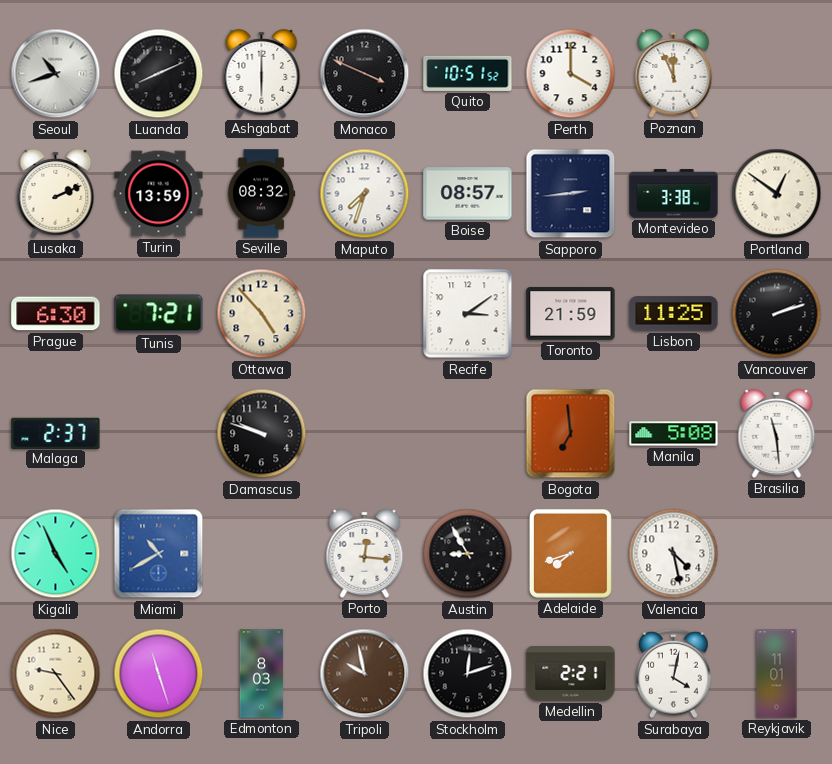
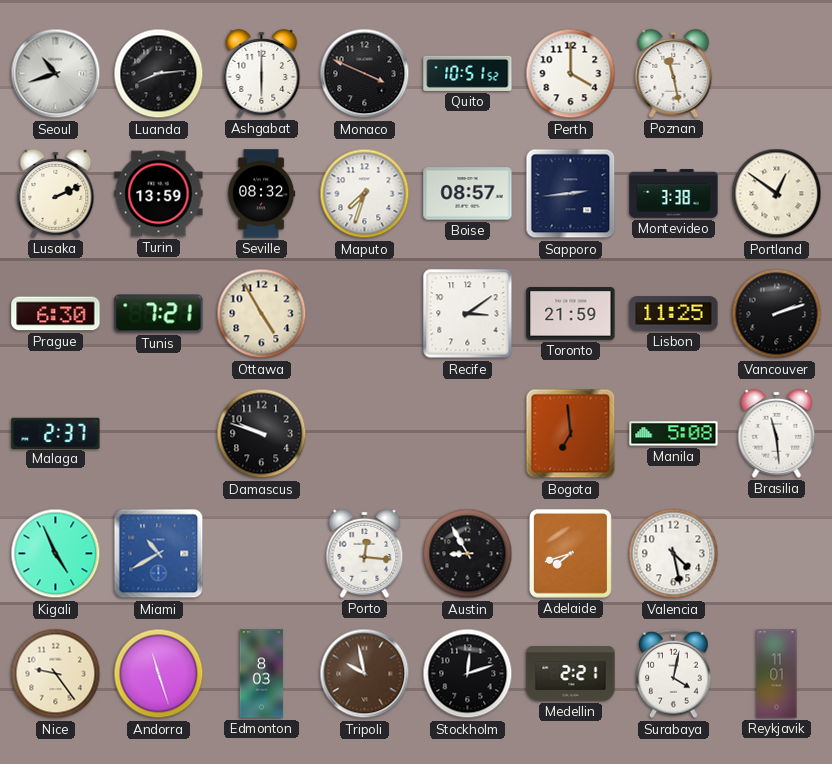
Luanda: 8:11 -> 8:14 (159, 74)
Poznan: 11:56 -> 11:28 (674, 73)
Ottawa: 4:53 -> 4:55 (262, 314)
